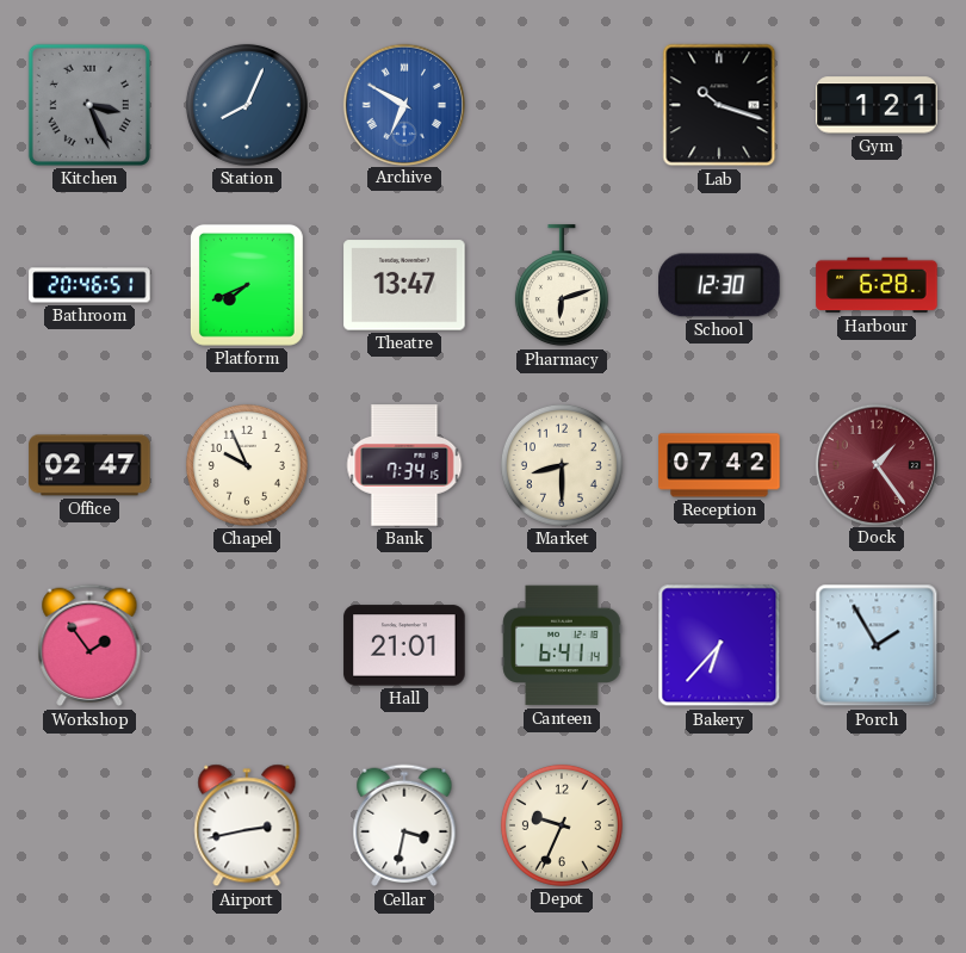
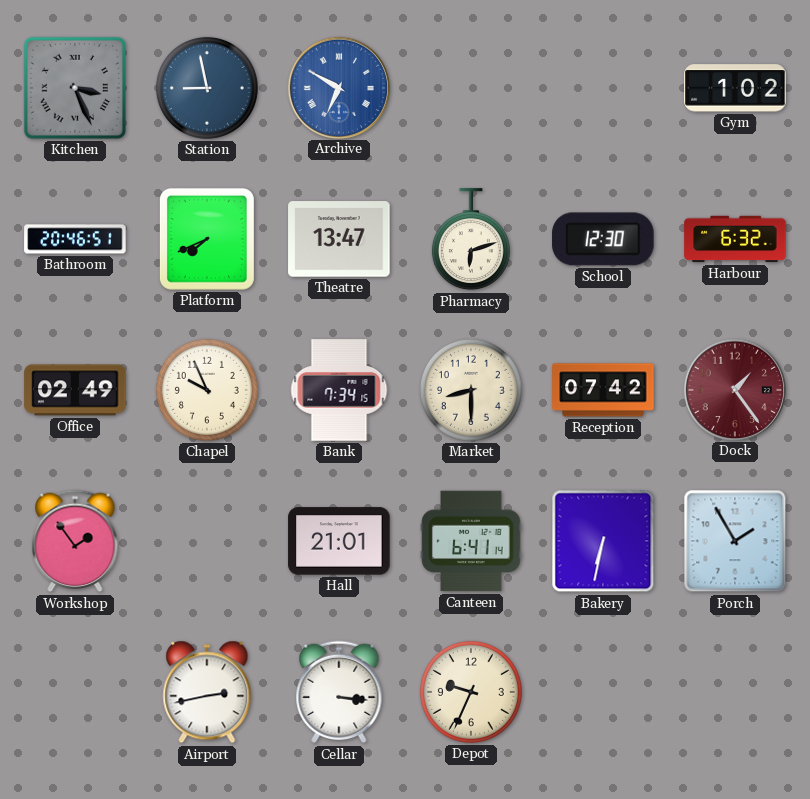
Station: 8:04 -> 8:58 (207, 88)
Lab: 10:18 -> none (719, 105)
Gym: 1:21 -> 1:02 (735, 88)
Harbour: 6:28 -> 6:32 (735, 239)
Office: 02:47 -> 02:49 (75, 390)
Bakery: 6:37 -> 6:32 (603, 541)
Cellar: 3:32 -> 3:16 (339, 692)
